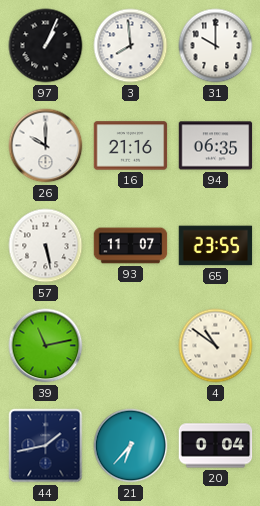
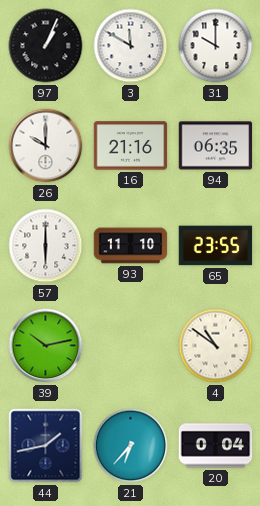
3: 7:59 -> 11:50 (131, 46)
57: 5:28 -> 6:00 (46, 246)
93: 11:07 -> 11:10 (131, 246)
39: 11:13 -> 10:13 (46, 346)
